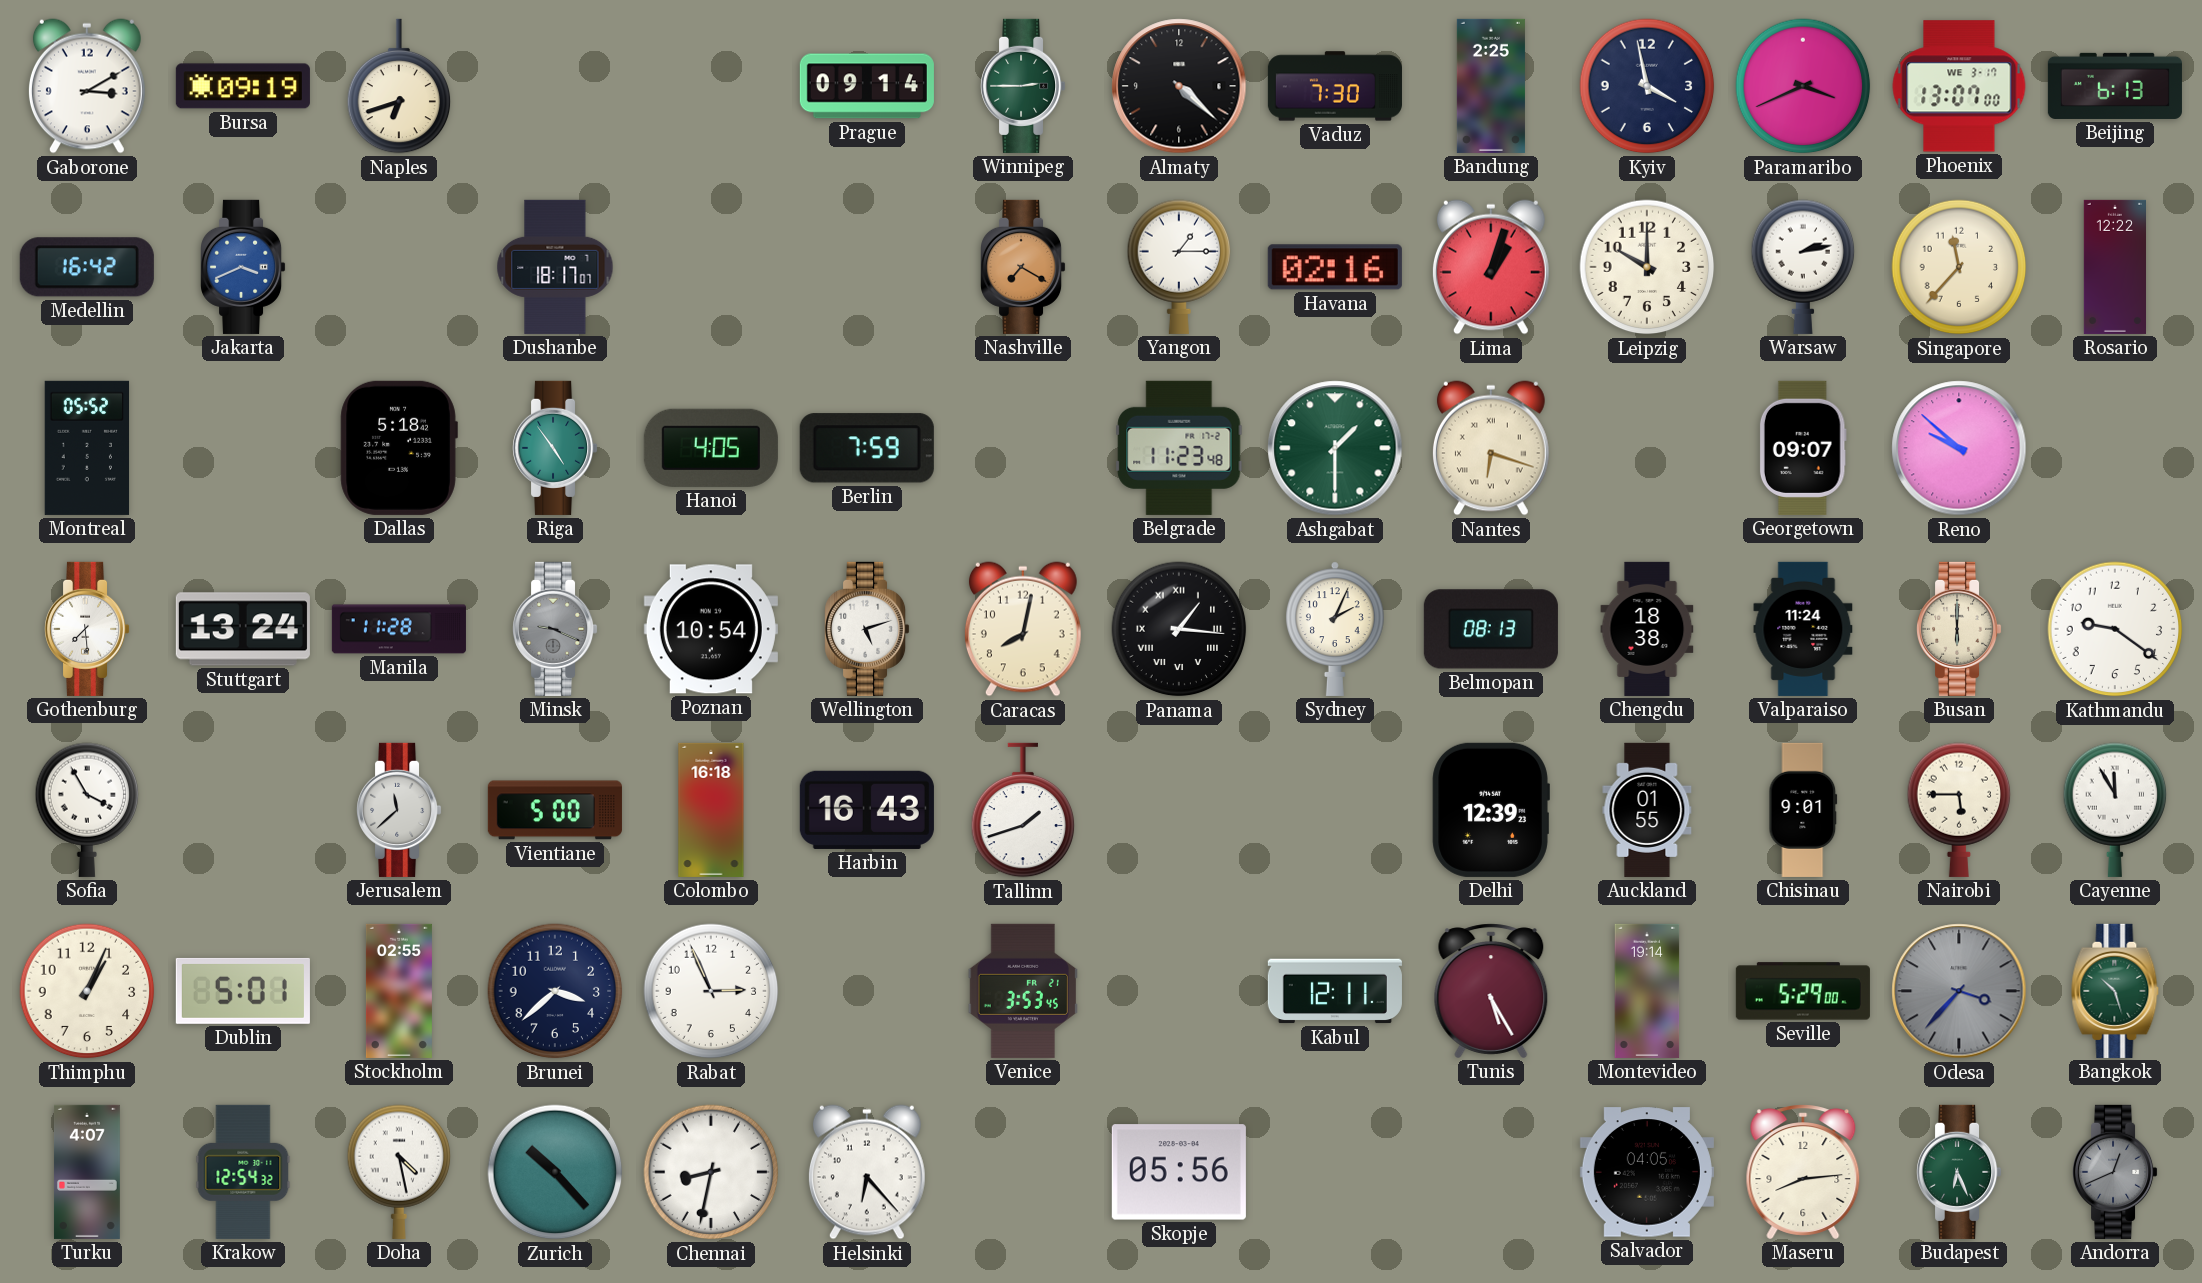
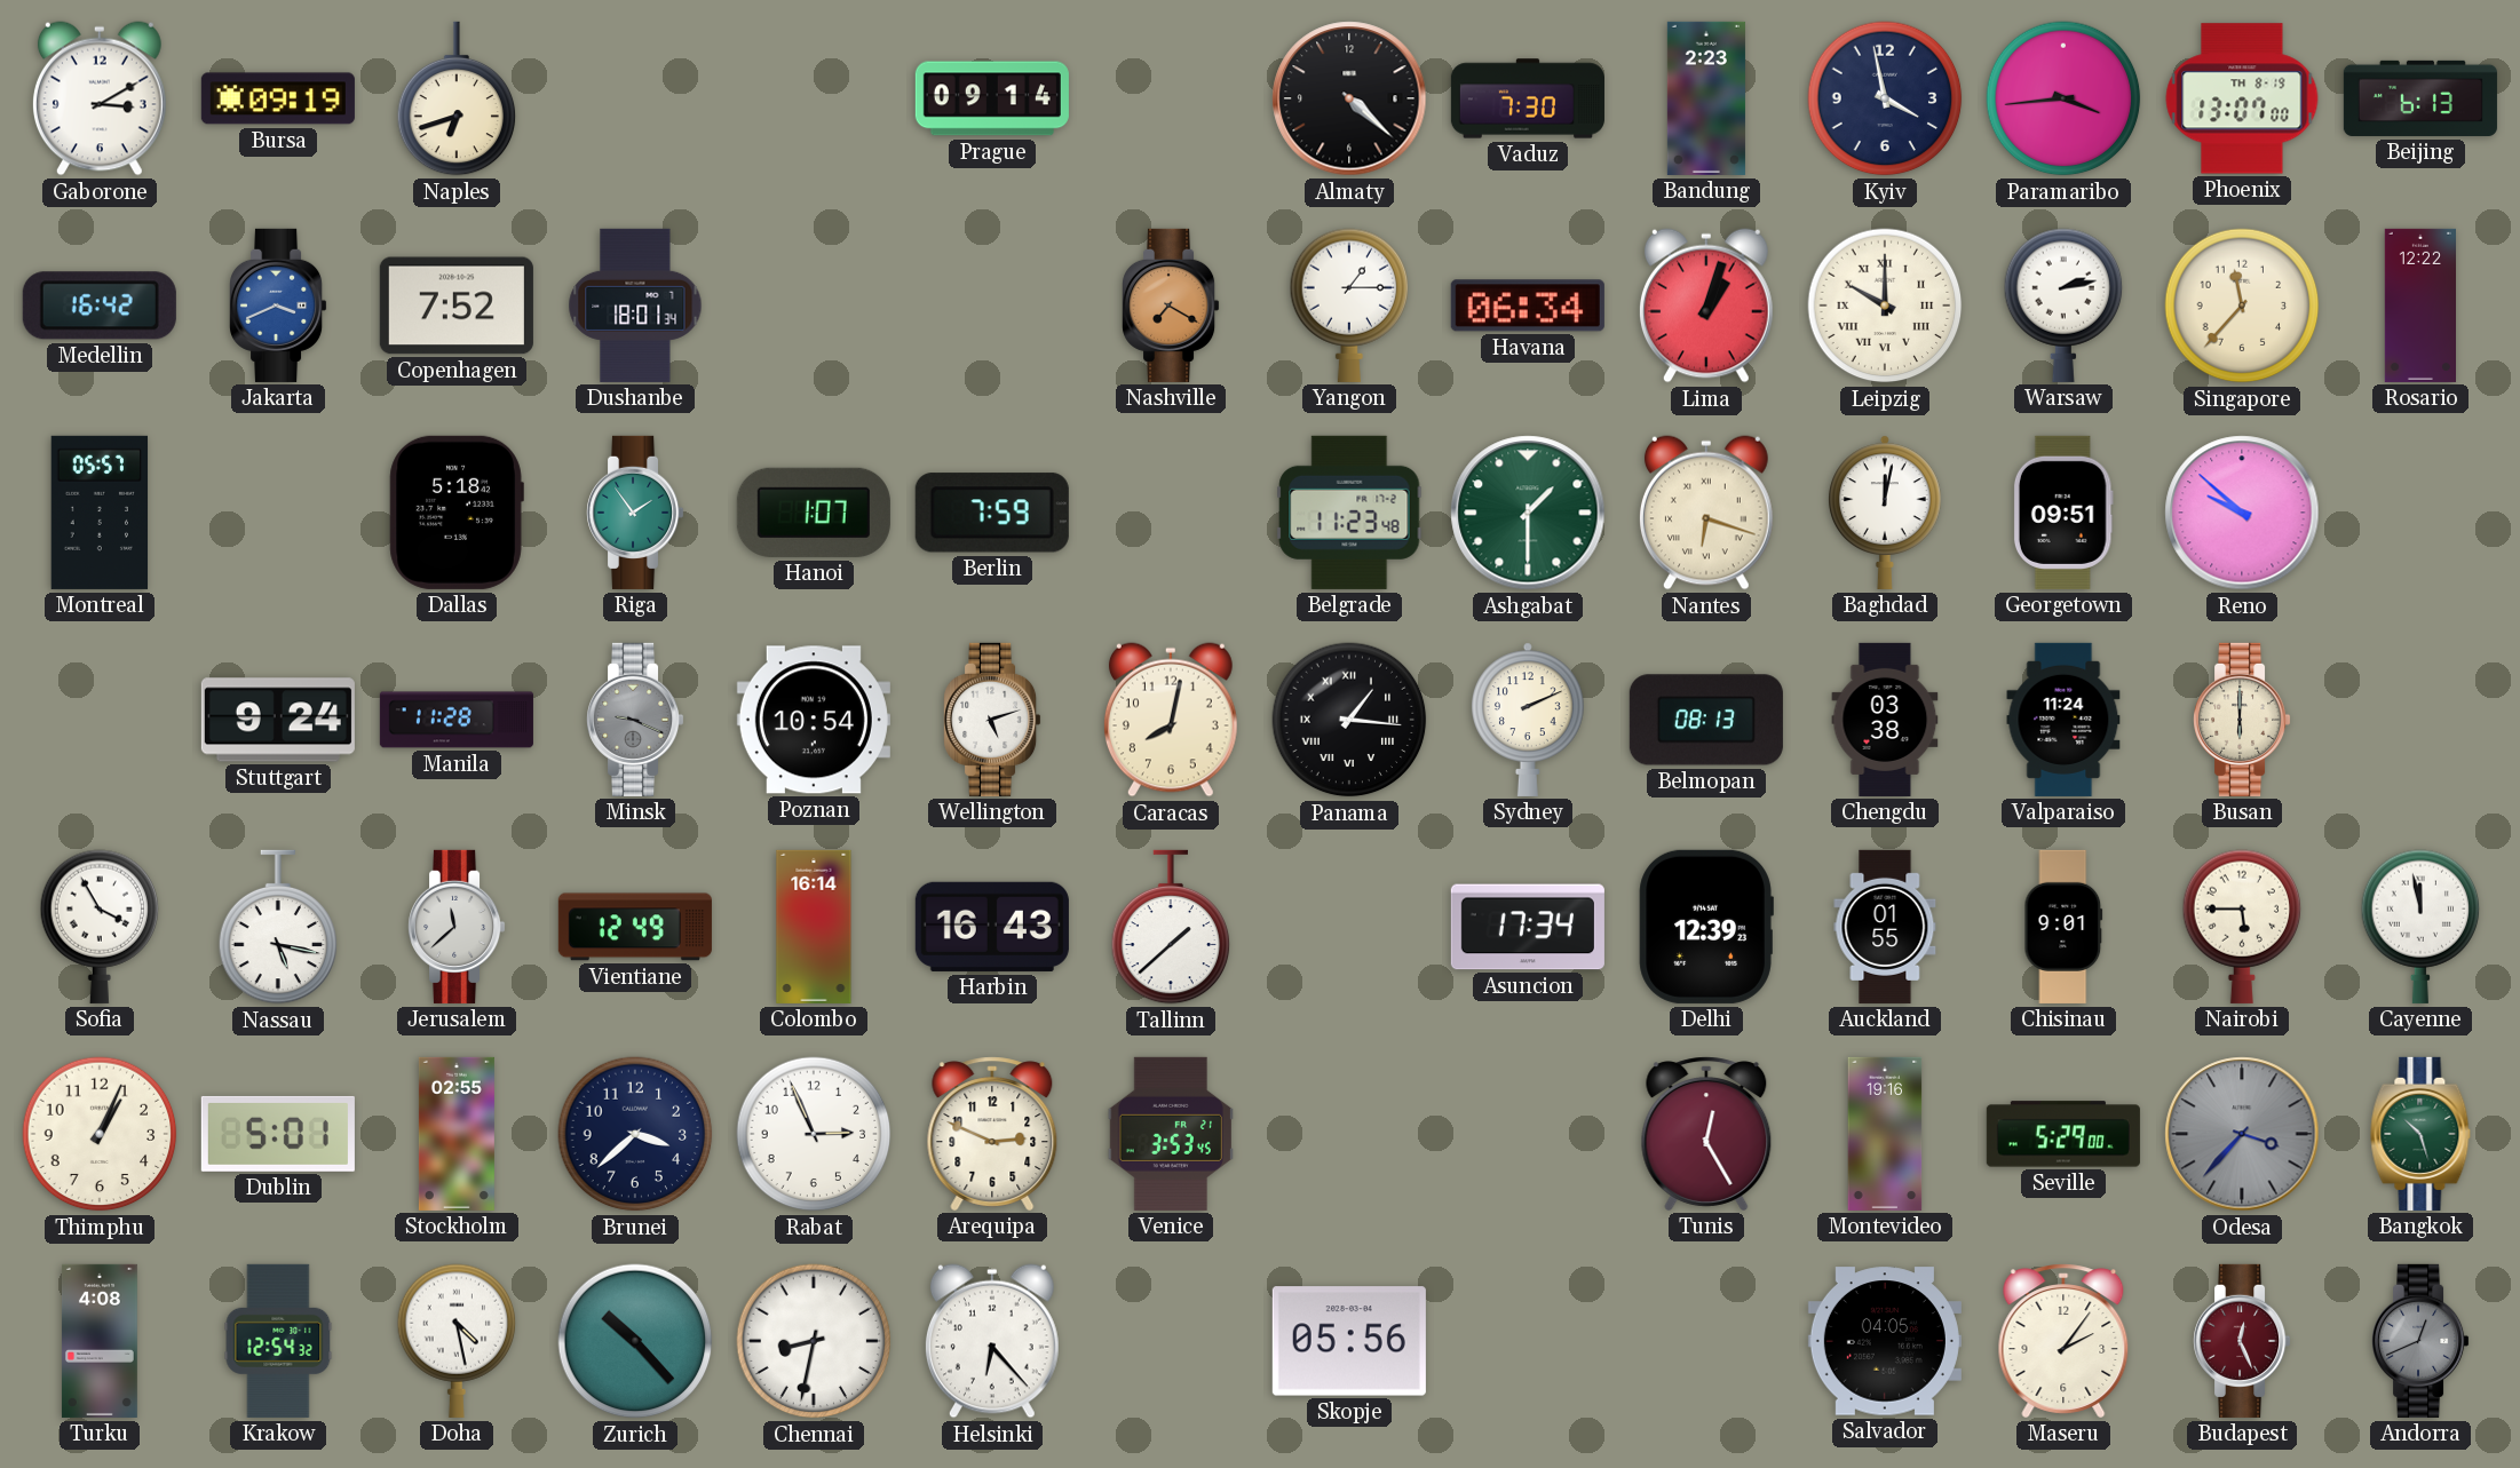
Winnipeg: 2:45 -> none (1024, 86)
Bandung: 2:25 -> 2:23 (1706, 98)
Paramaribo: 3:41 -> 3:44 (2063, 98)
Phoenix date: WE 3-17 -> TH 8-19 (2242, 98)
Copenhagen: none -> 7:52 (457, 305)
Dushanbe: 18:17 -> 18:01 (635, 305)
Havana: 02:16 -> 06:34 (1528, 305)
Leipzig numerals: Arabic -> Roman (1885, 305)
Montreal: 05:52 -> 05:57 (100, 513)
Riga: 4:54 -> 1:54 (636, 513)
Hanoi: 4:05 -> 1:07 (814, 513)
Baghdad: none -> 12:02 (1885, 513)
Georgetown: 09:07 -> 09:51 (2063, 513)
Gothenburg: 7:29 -> none (88, 629)
Stuttgart: 13:24 -> 9:24 (278, 720)
Sydney: 2:04 -> 2:11 (1528, 720)
Chengdu: 18:38 -> 03:38 (1885, 720)
Kathmandu: 9:21 -> none (2115, 629)
Nassau: none -> 5:17 (278, 927)
Vientiane: 5:00 -> 12:49 (635, 927)
Colombo: 16:18 -> 16:14 (814, 927)
Tallinn: 1:42 -> 1:38 (1171, 927)
Asuncion: none -> 17:34 (1528, 927)
Cayenne: 11:55 -> 11:58 (2420, 927)
Arequipa: none -> 2:49 (992, 1134)
Kabul: 12:11 -> none (1335, 991)
Tunis: 5:25 -> 12:25 (1706, 1134)
Montevideo: 19:14 -> 19:16 (1885, 1134)
Turku: 4:07 -> 4:08 (100, 1341)
Maseru: 8:14 -> 2:06 (2063, 1341)
Budapest: 6:26 -> 12:26 (2243, 1341)
Budapest dial: green -> burgundy (2243, 1341)
